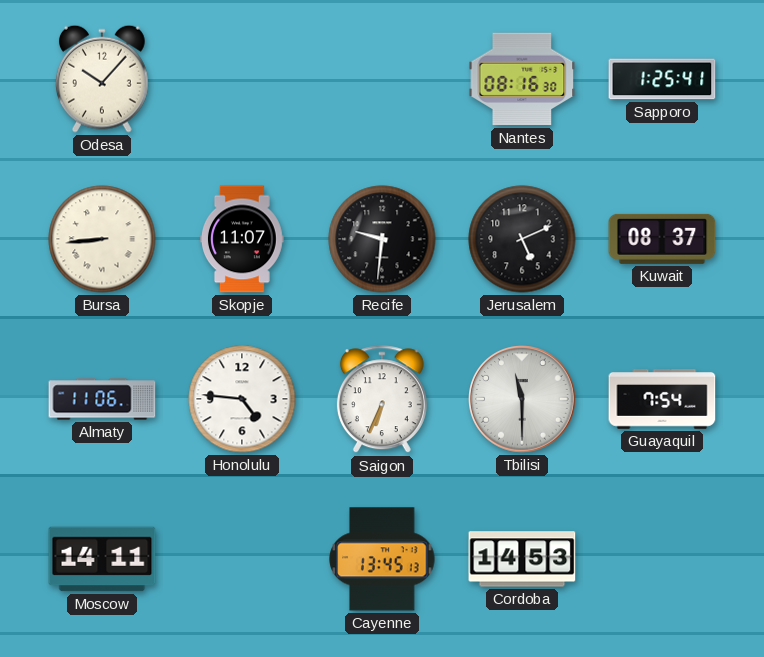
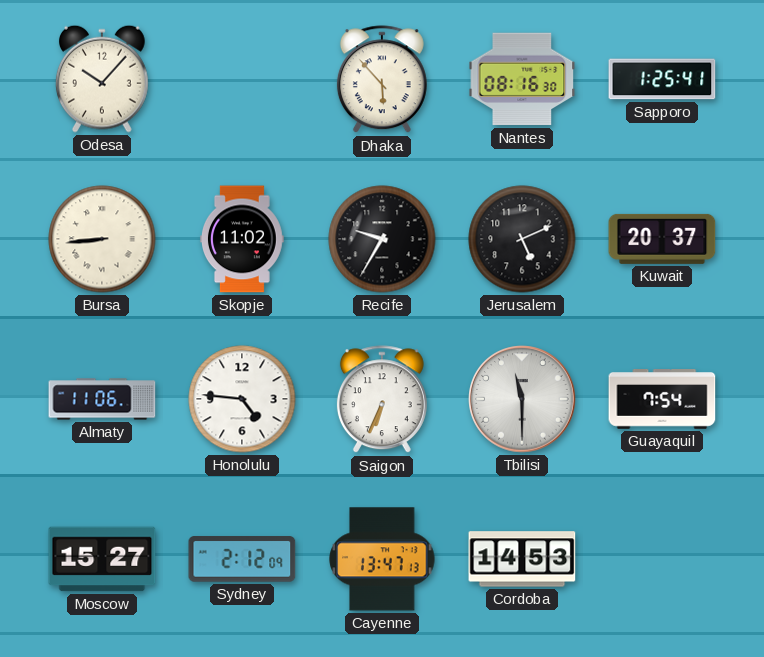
Dhaka: none -> 5:53 (382, 80)
Skopje: 11:07 -> 11:02 (242, 239)
Recife: 9:31 -> 9:35 (382, 239)
Kuwait: 08:37 -> 20:37 (662, 239)
Moscow: 14:11 -> 15:27 (102, 559)
Sydney: none -> 2:12 (242, 559)
Cayenne: 13:45 -> 13:47 (382, 559)
